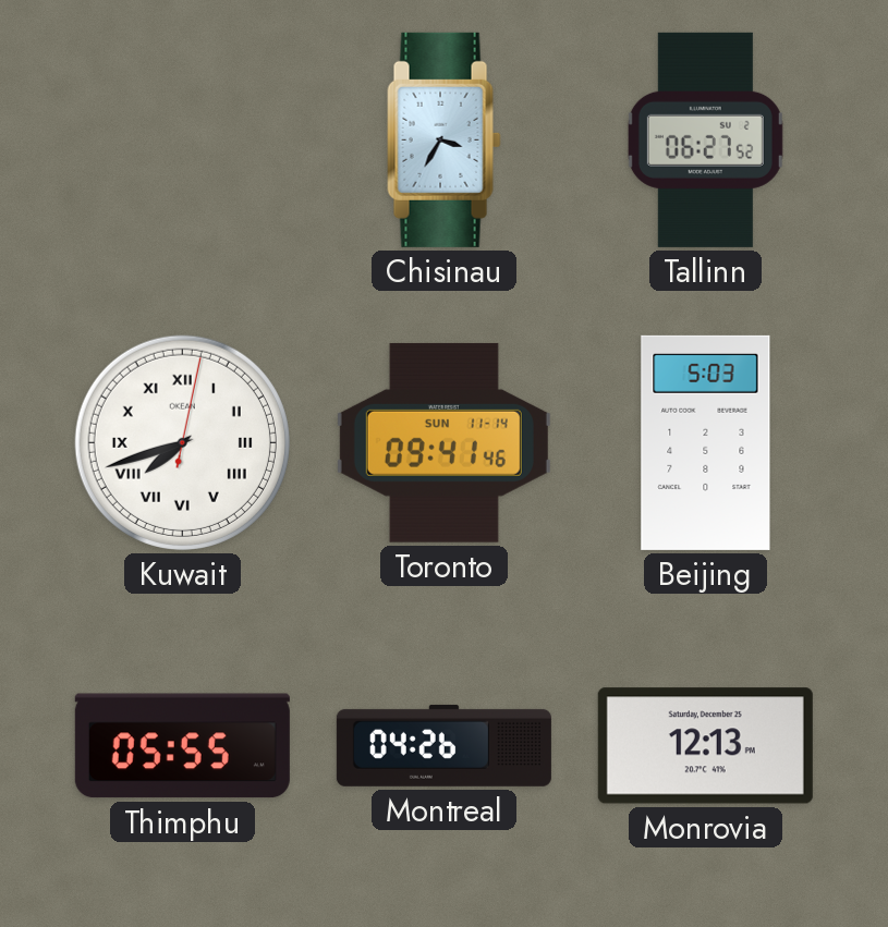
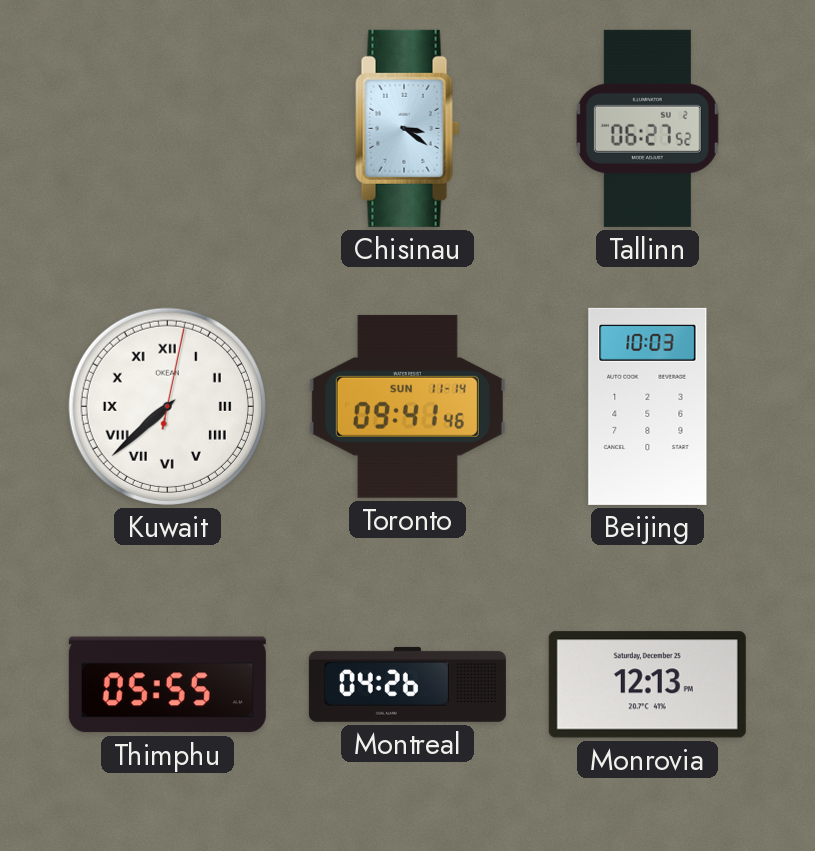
Chisinau: 3:35 -> 3:21 (408, 128)
Kuwait: 7:42 -> 7:38 (167, 406)
Beijing: 5:03 -> 10:03 (648, 406)
